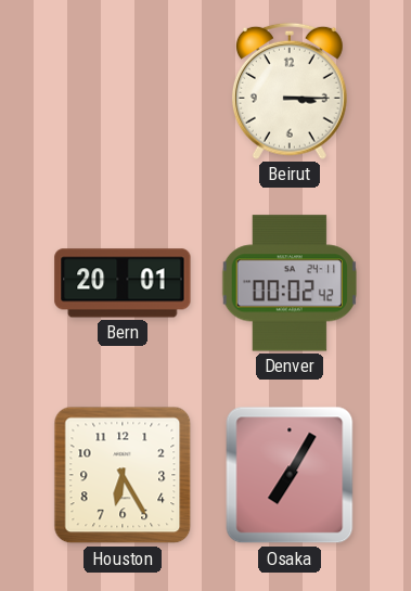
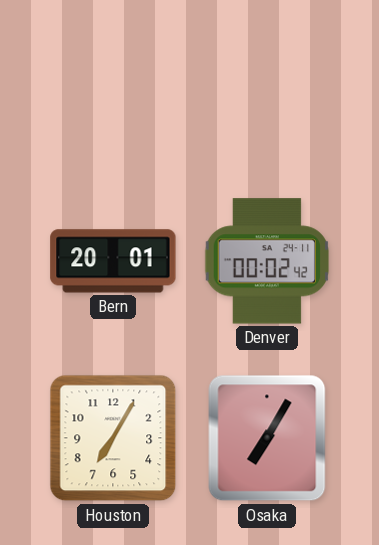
Beirut: 3:15 -> none (290, 91)
Houston: 6:25 -> 7:05 (113, 438)
